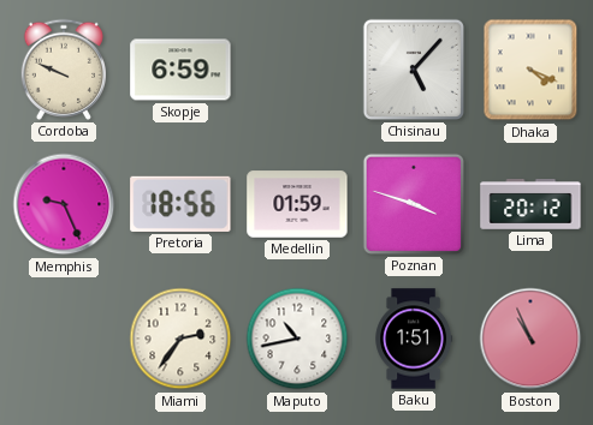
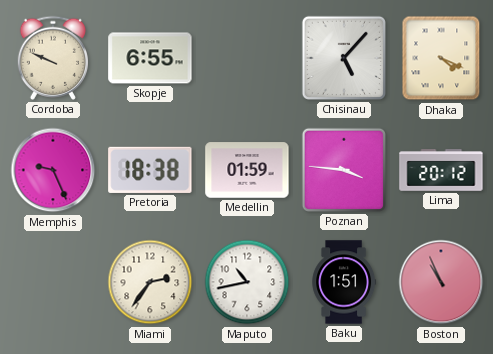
Skopje: 6:59 -> 6:55 (150, 58)
Pretoria: 18:56 -> 18:38 (150, 170)
Poznan: 3:48 -> 3:46 (344, 170)
